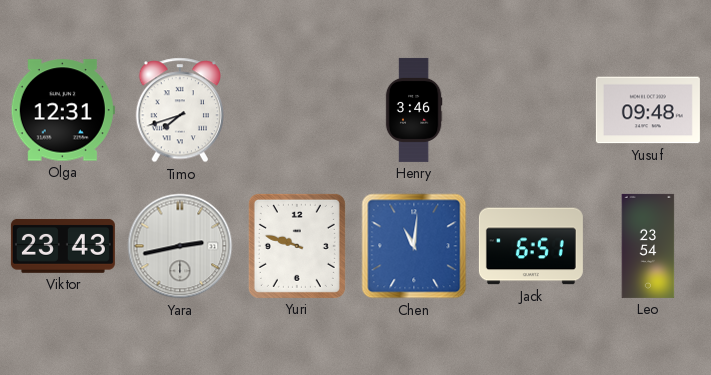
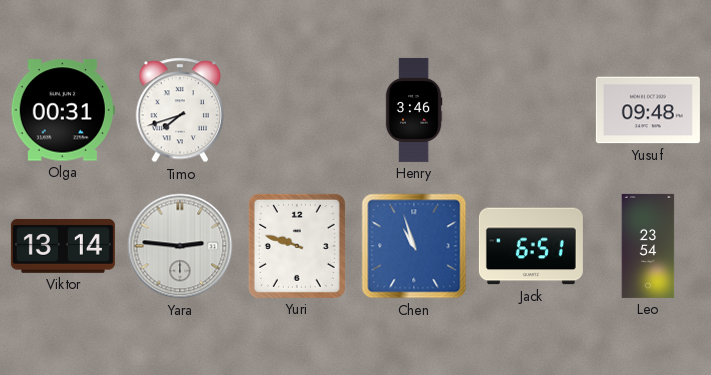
Olga: 12:31 -> 00:31 (63, 110)
Viktor: 23:43 -> 13:14 (63, 246)
Yara: 2:43 -> 2:46 (180, 246)
Chen: 11:01 -> 10:57 (414, 246)
